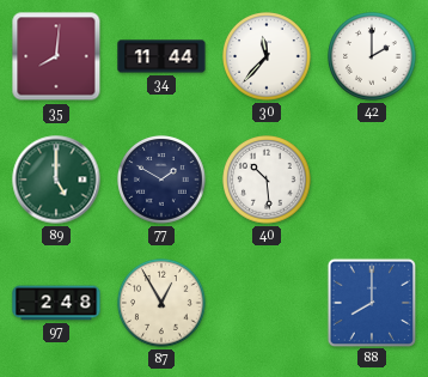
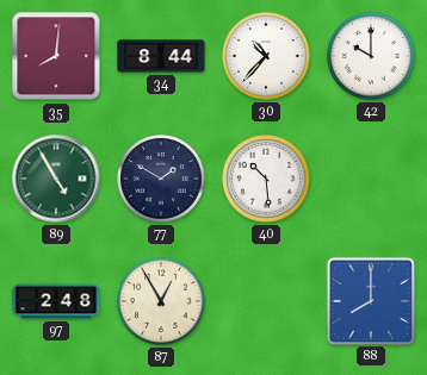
34: 11:44 -> 8:44 (161, 56)
30: 11:37 -> 10:37 (266, 56)
42: 2:00 -> 10:00 (371, 56)
89: 5:00 -> 4:55 (56, 179)
